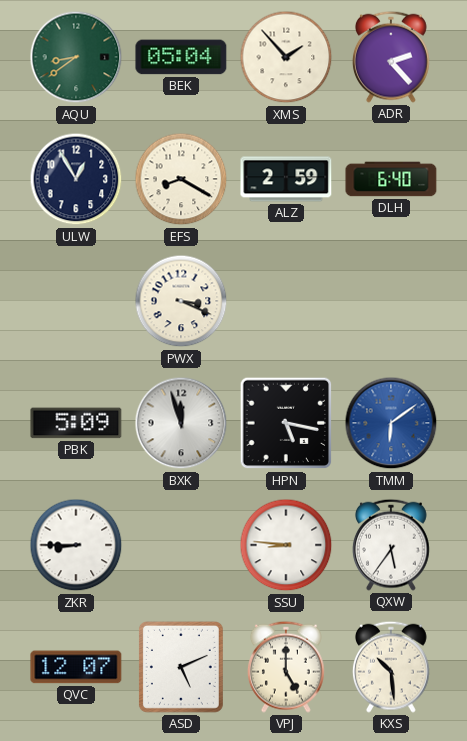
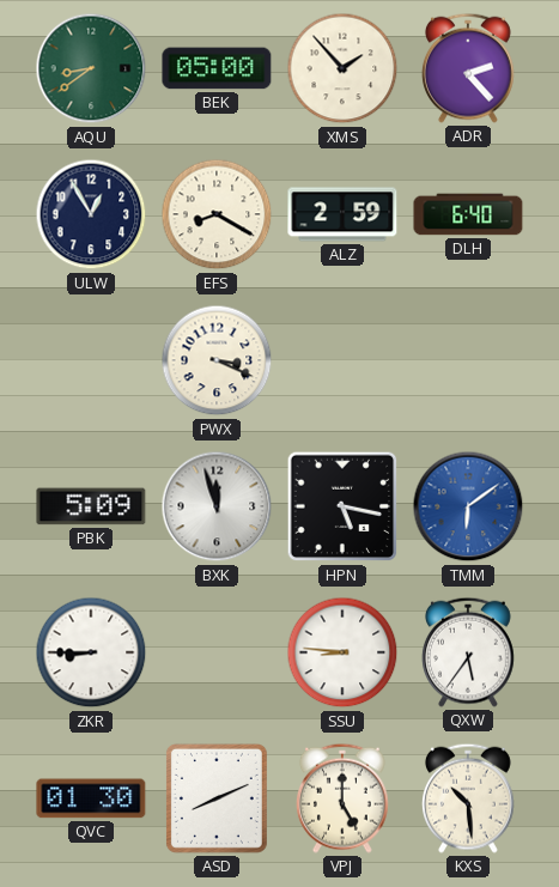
BEK: 05:04 -> 05:00 (217, 68)
QVC: 12:07 -> 01:30 (91, 798)
ASD: 5:11 -> 8:11 (217, 798)
